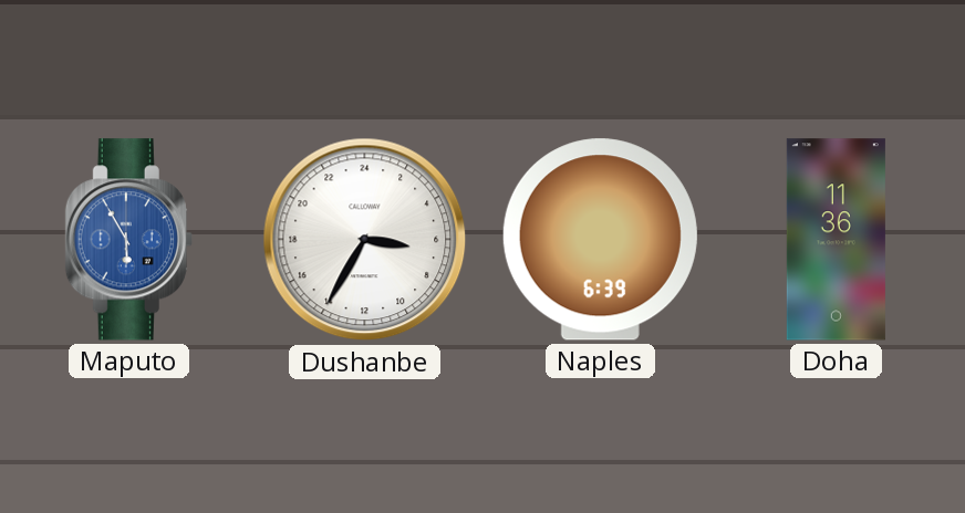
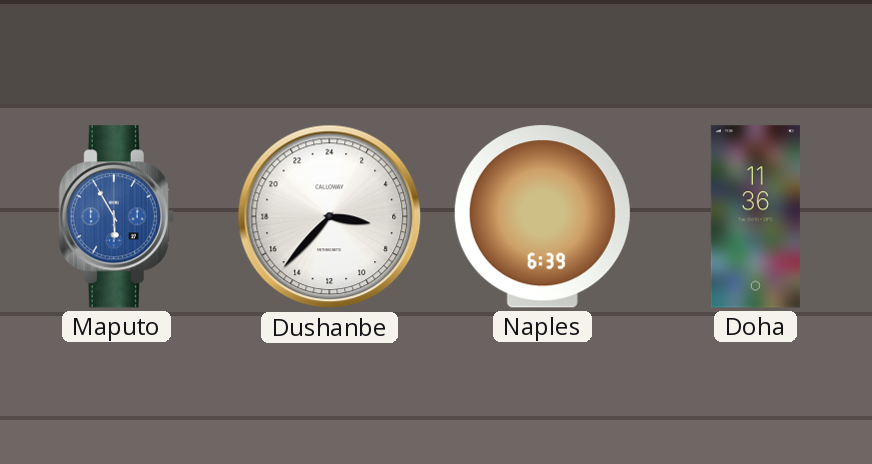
Dushanbe: 6:35 -> 6:37 (330, 217)
